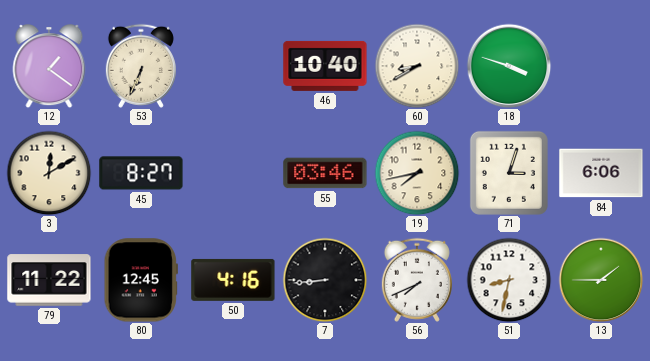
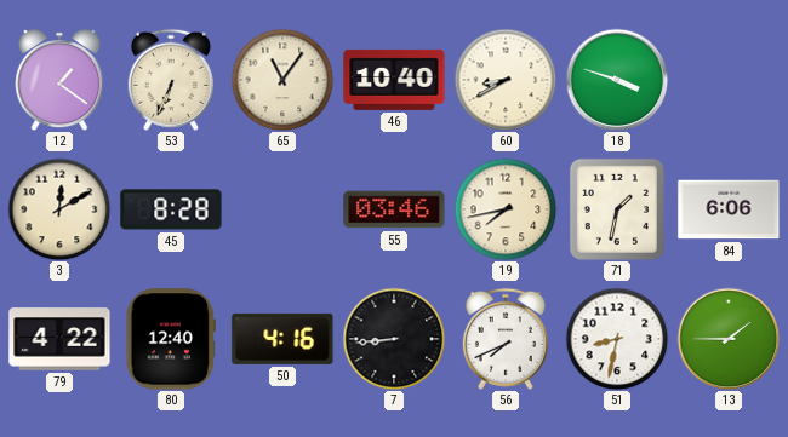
65: none -> 11:06 (282, 80)
45: 8:27 -> 8:28 (171, 209)
71: 3:03 -> 1:32 (617, 209)
79: 11:22 -> 4:22 (59, 339)
80: 12:45 -> 12:40 (171, 339)
